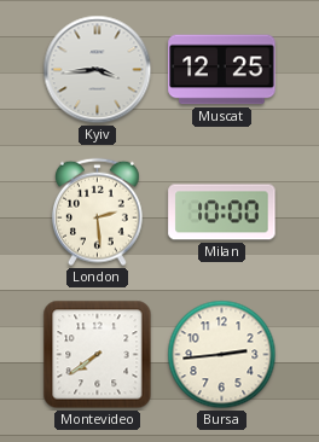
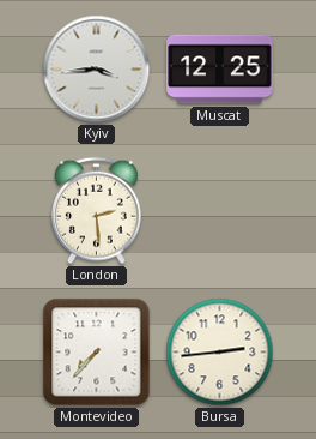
Milan: 10:00 -> none (222, 213)
Montevideo: 7:39 -> 7:37 (97, 353)
